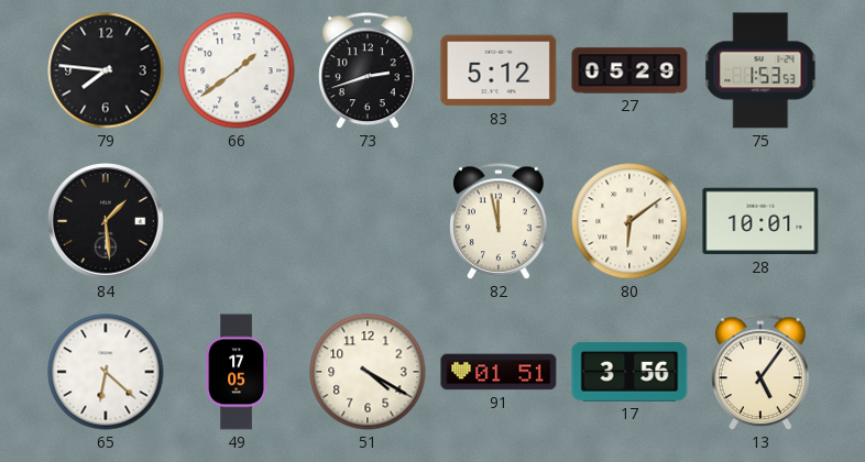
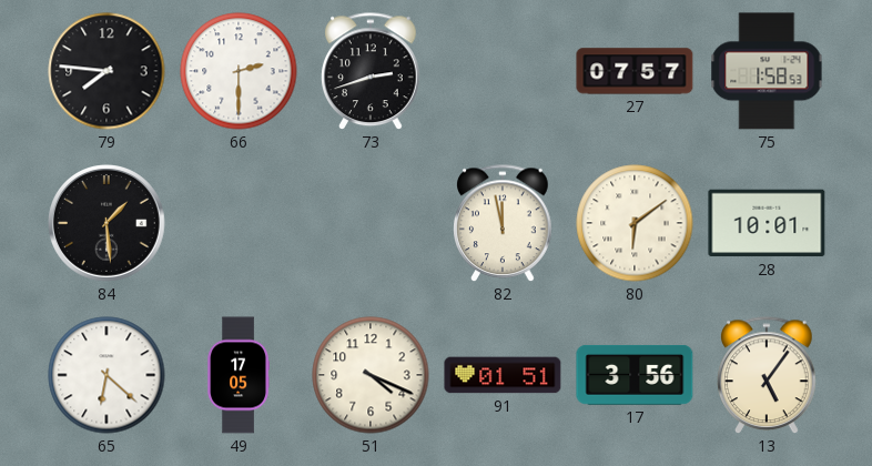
66: 1:39 -> 2:30 (239, 71)
83: 5:12 -> none (499, 70)
27: 05:29 -> 07:57 (635, 71)
75: 1:53 -> 1:58 (767, 71)
51: 4:20 -> 4:19 (371, 375)
